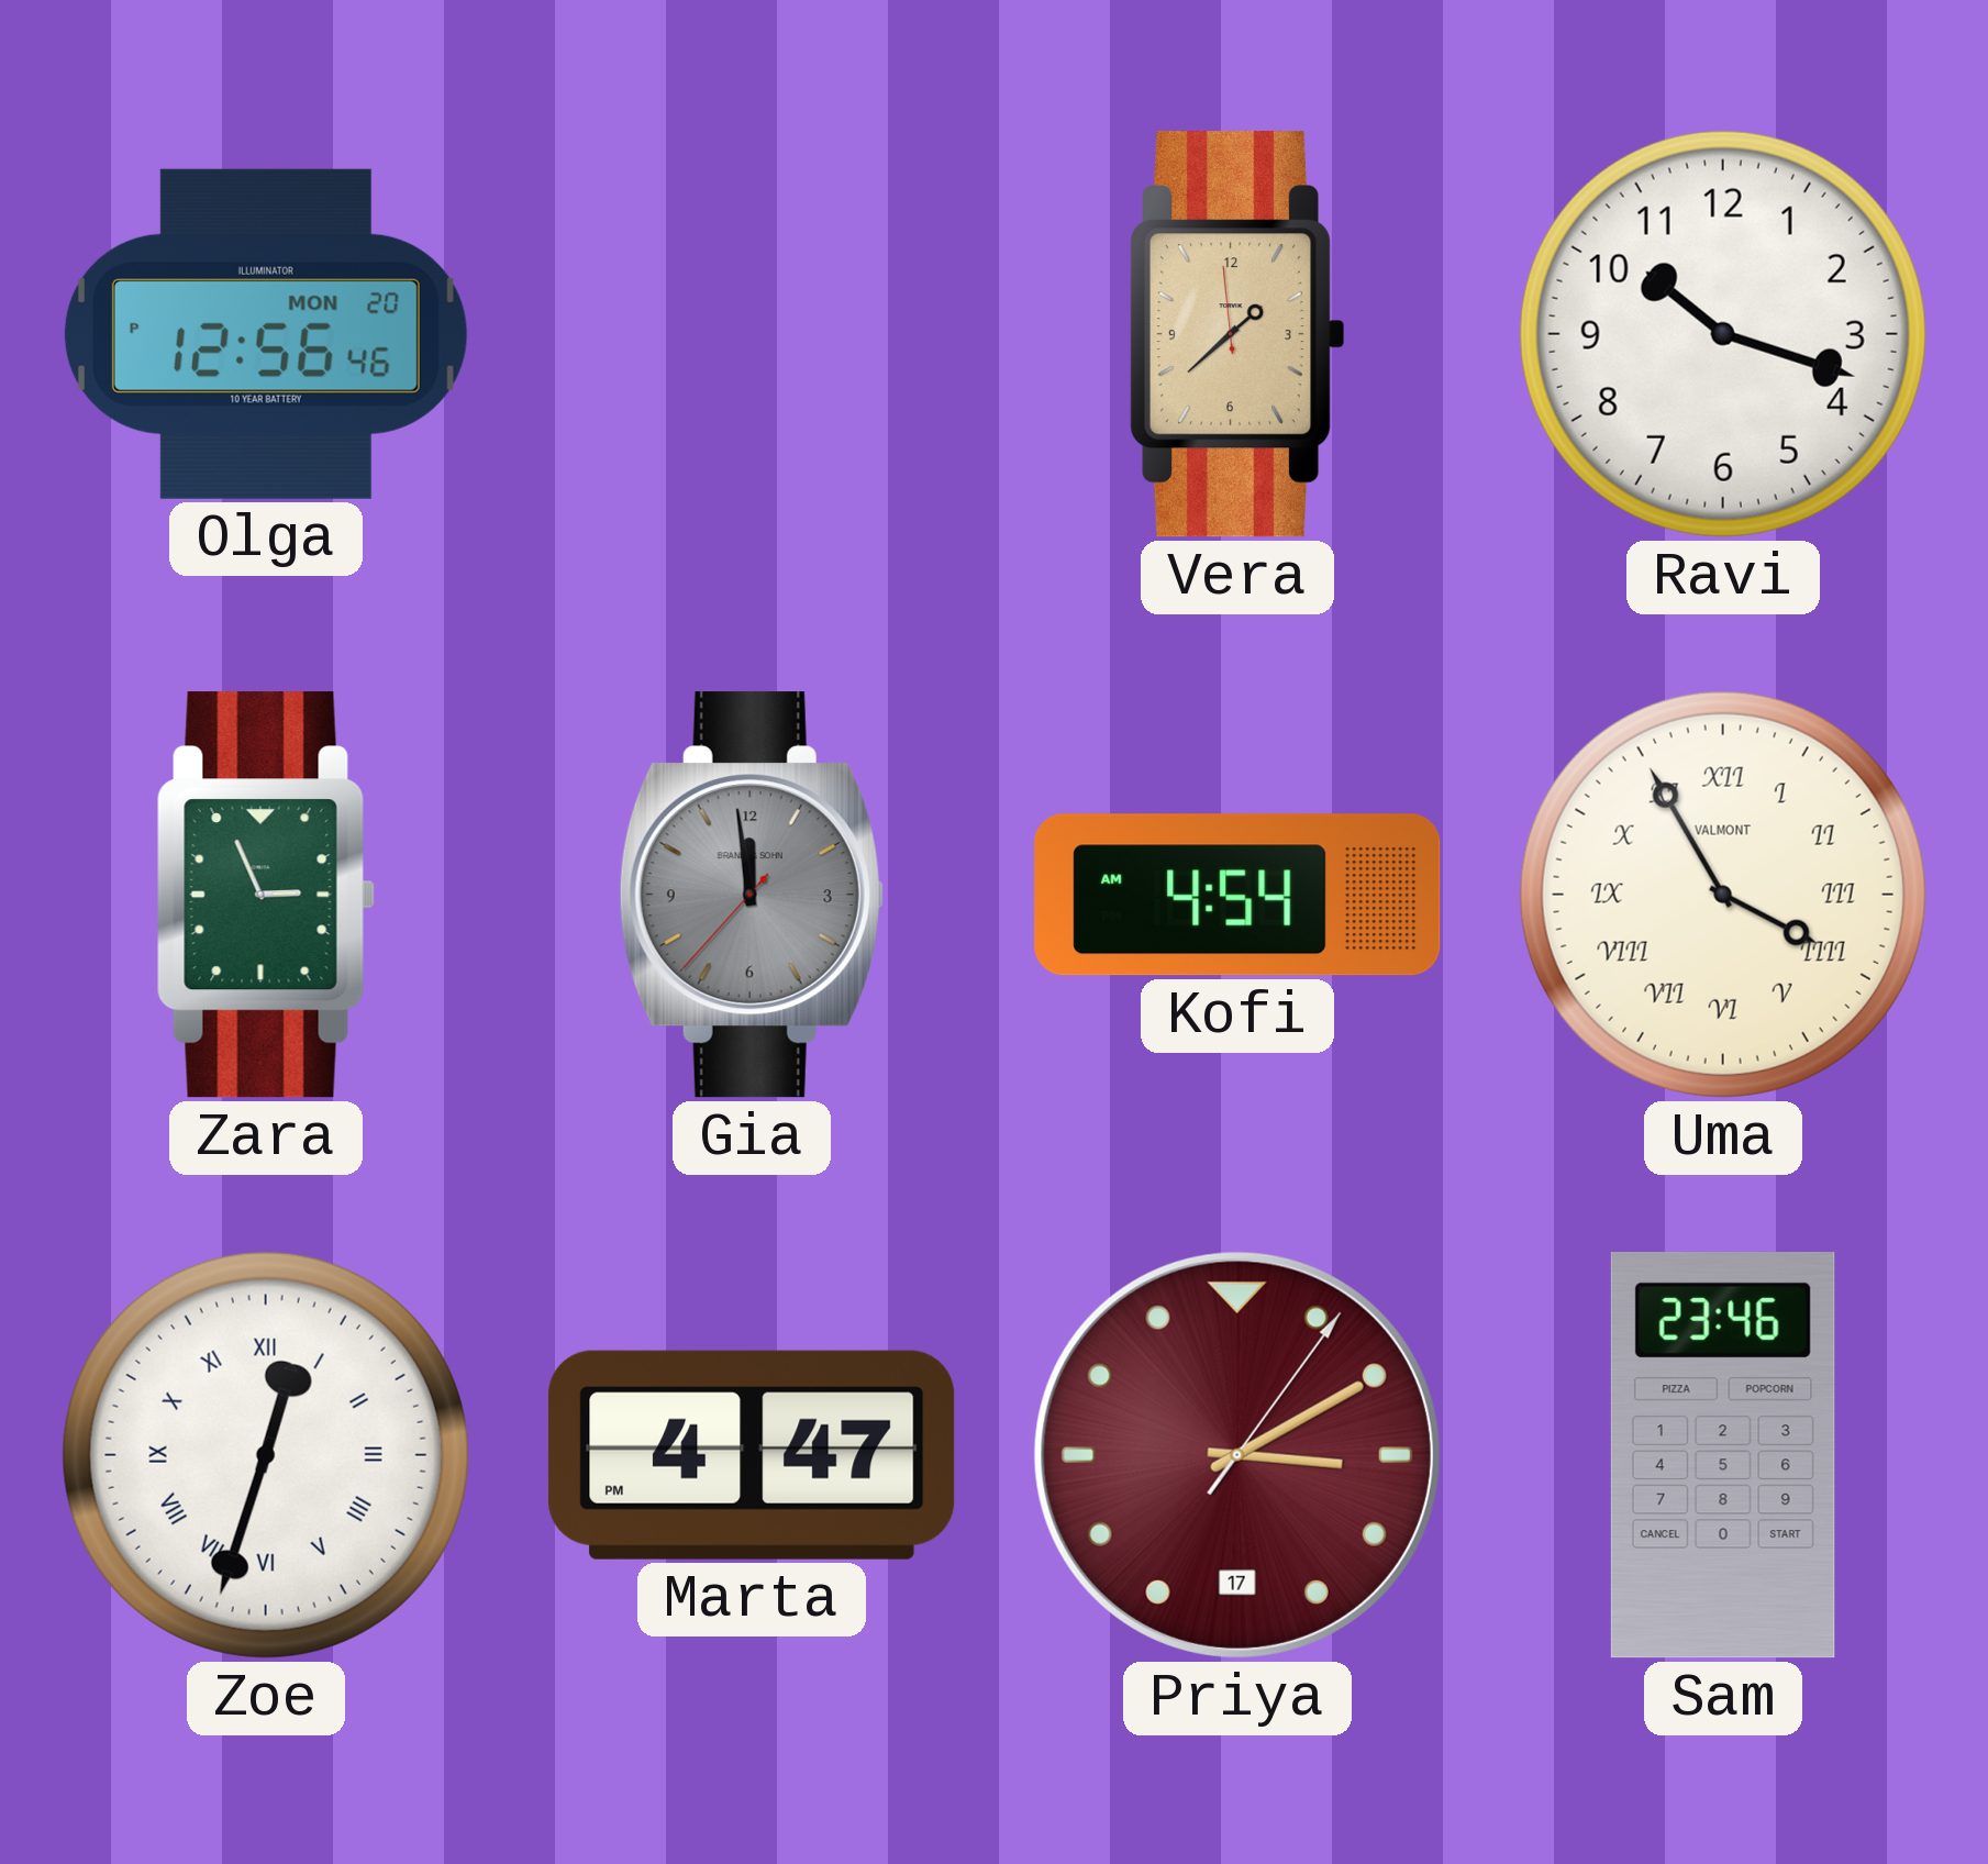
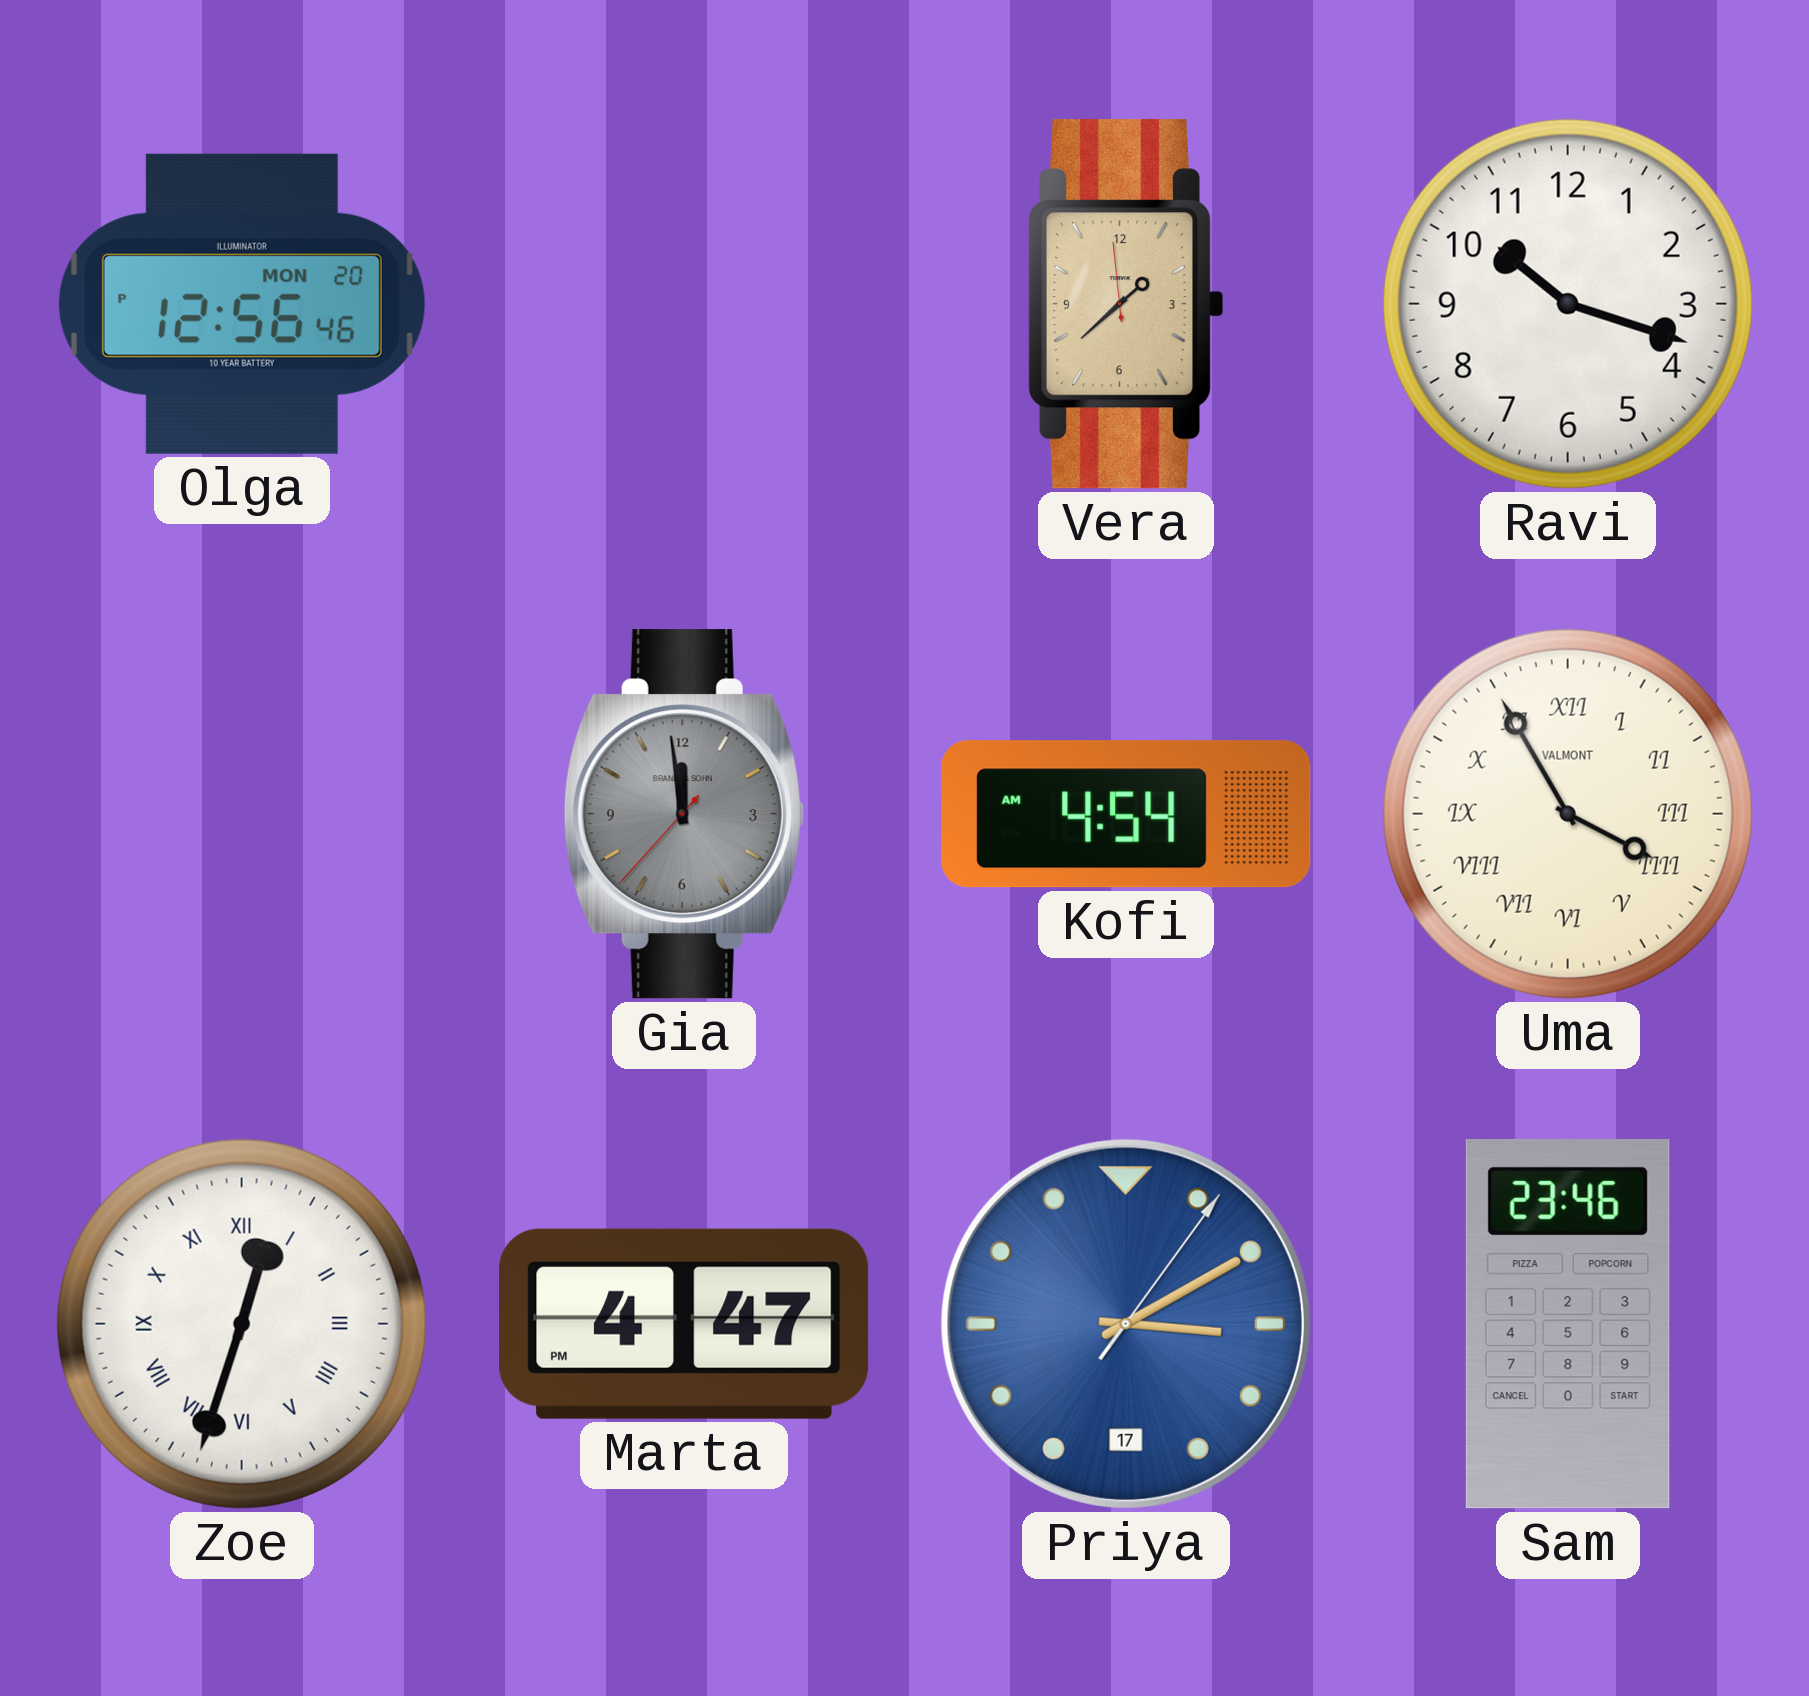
Zara: 2:56 -> none (266, 895)
Priya dial: burgundy -> blue (1126, 1324)
